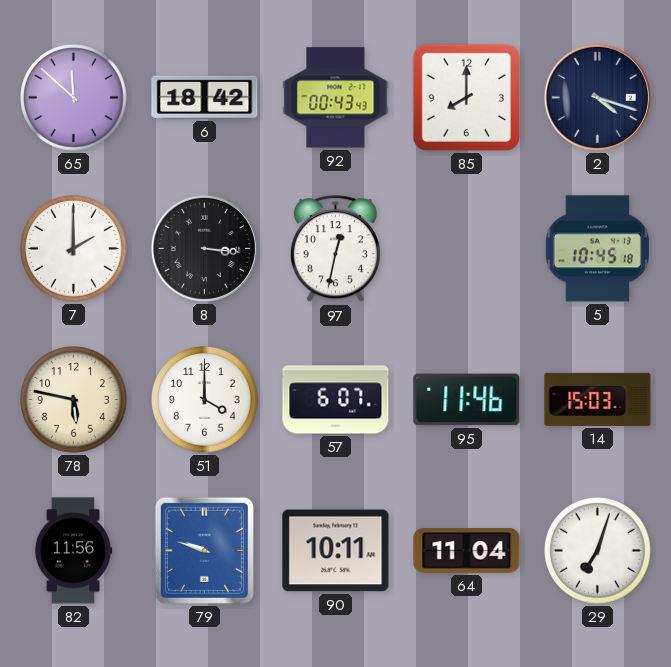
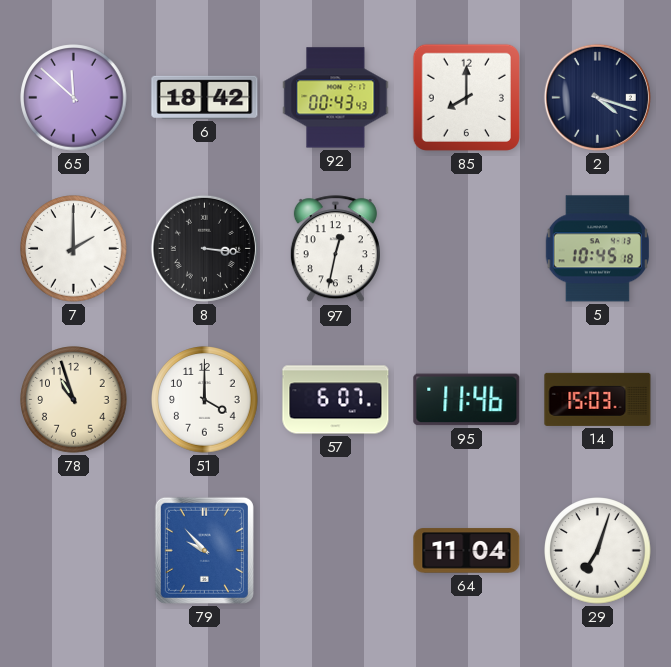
78: 5:47 -> 10:57 (74, 400)
82: 11:56 -> none (73, 551)
79: 9:48 -> 9:53 (204, 550)
90: 10:11 -> none (336, 551)
